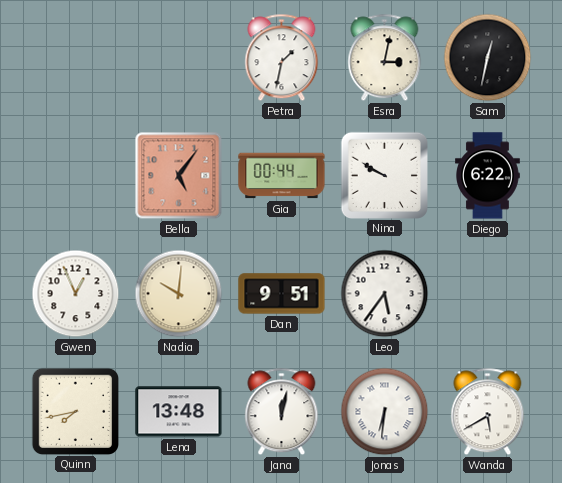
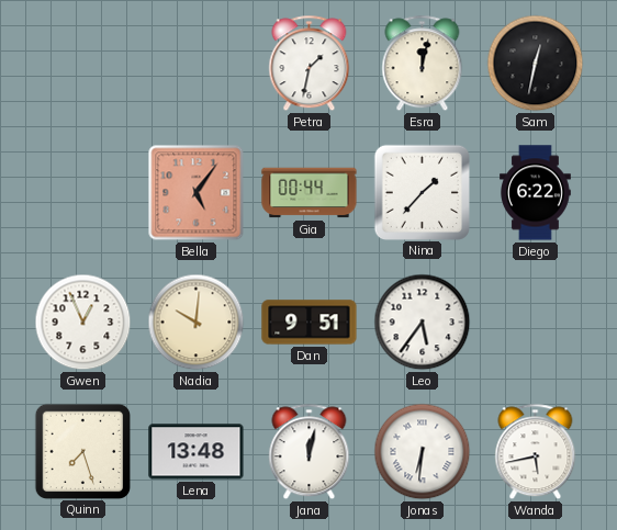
Esra: 3:02 -> 12:02 (423, 64)
Nina: 9:50 -> 1:37 (422, 192)
Quinn: 7:43 -> 7:27 (82, 451)
Wanda: 5:40 -> 5:43 (536, 452)
